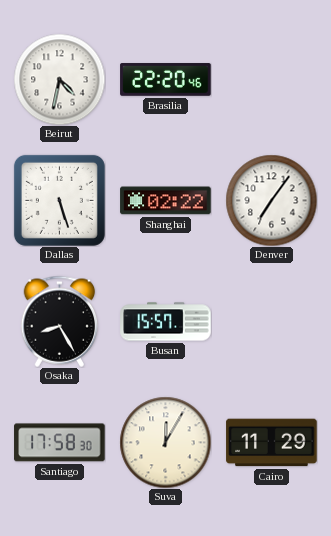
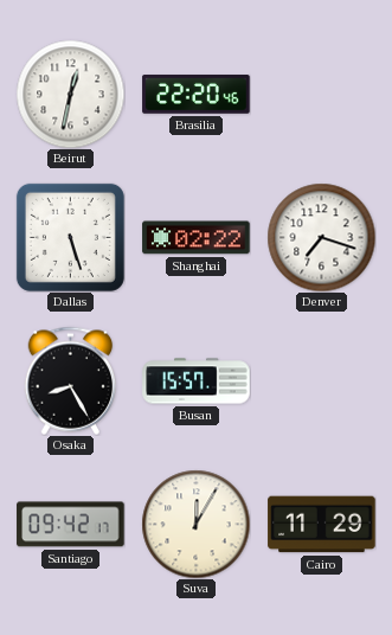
Beirut: 4:32 -> 12:32 (70, 94)
Denver: 7:06 -> 7:18 (321, 237)
Santiago: 17:58 -> 09:42 (71, 525)
